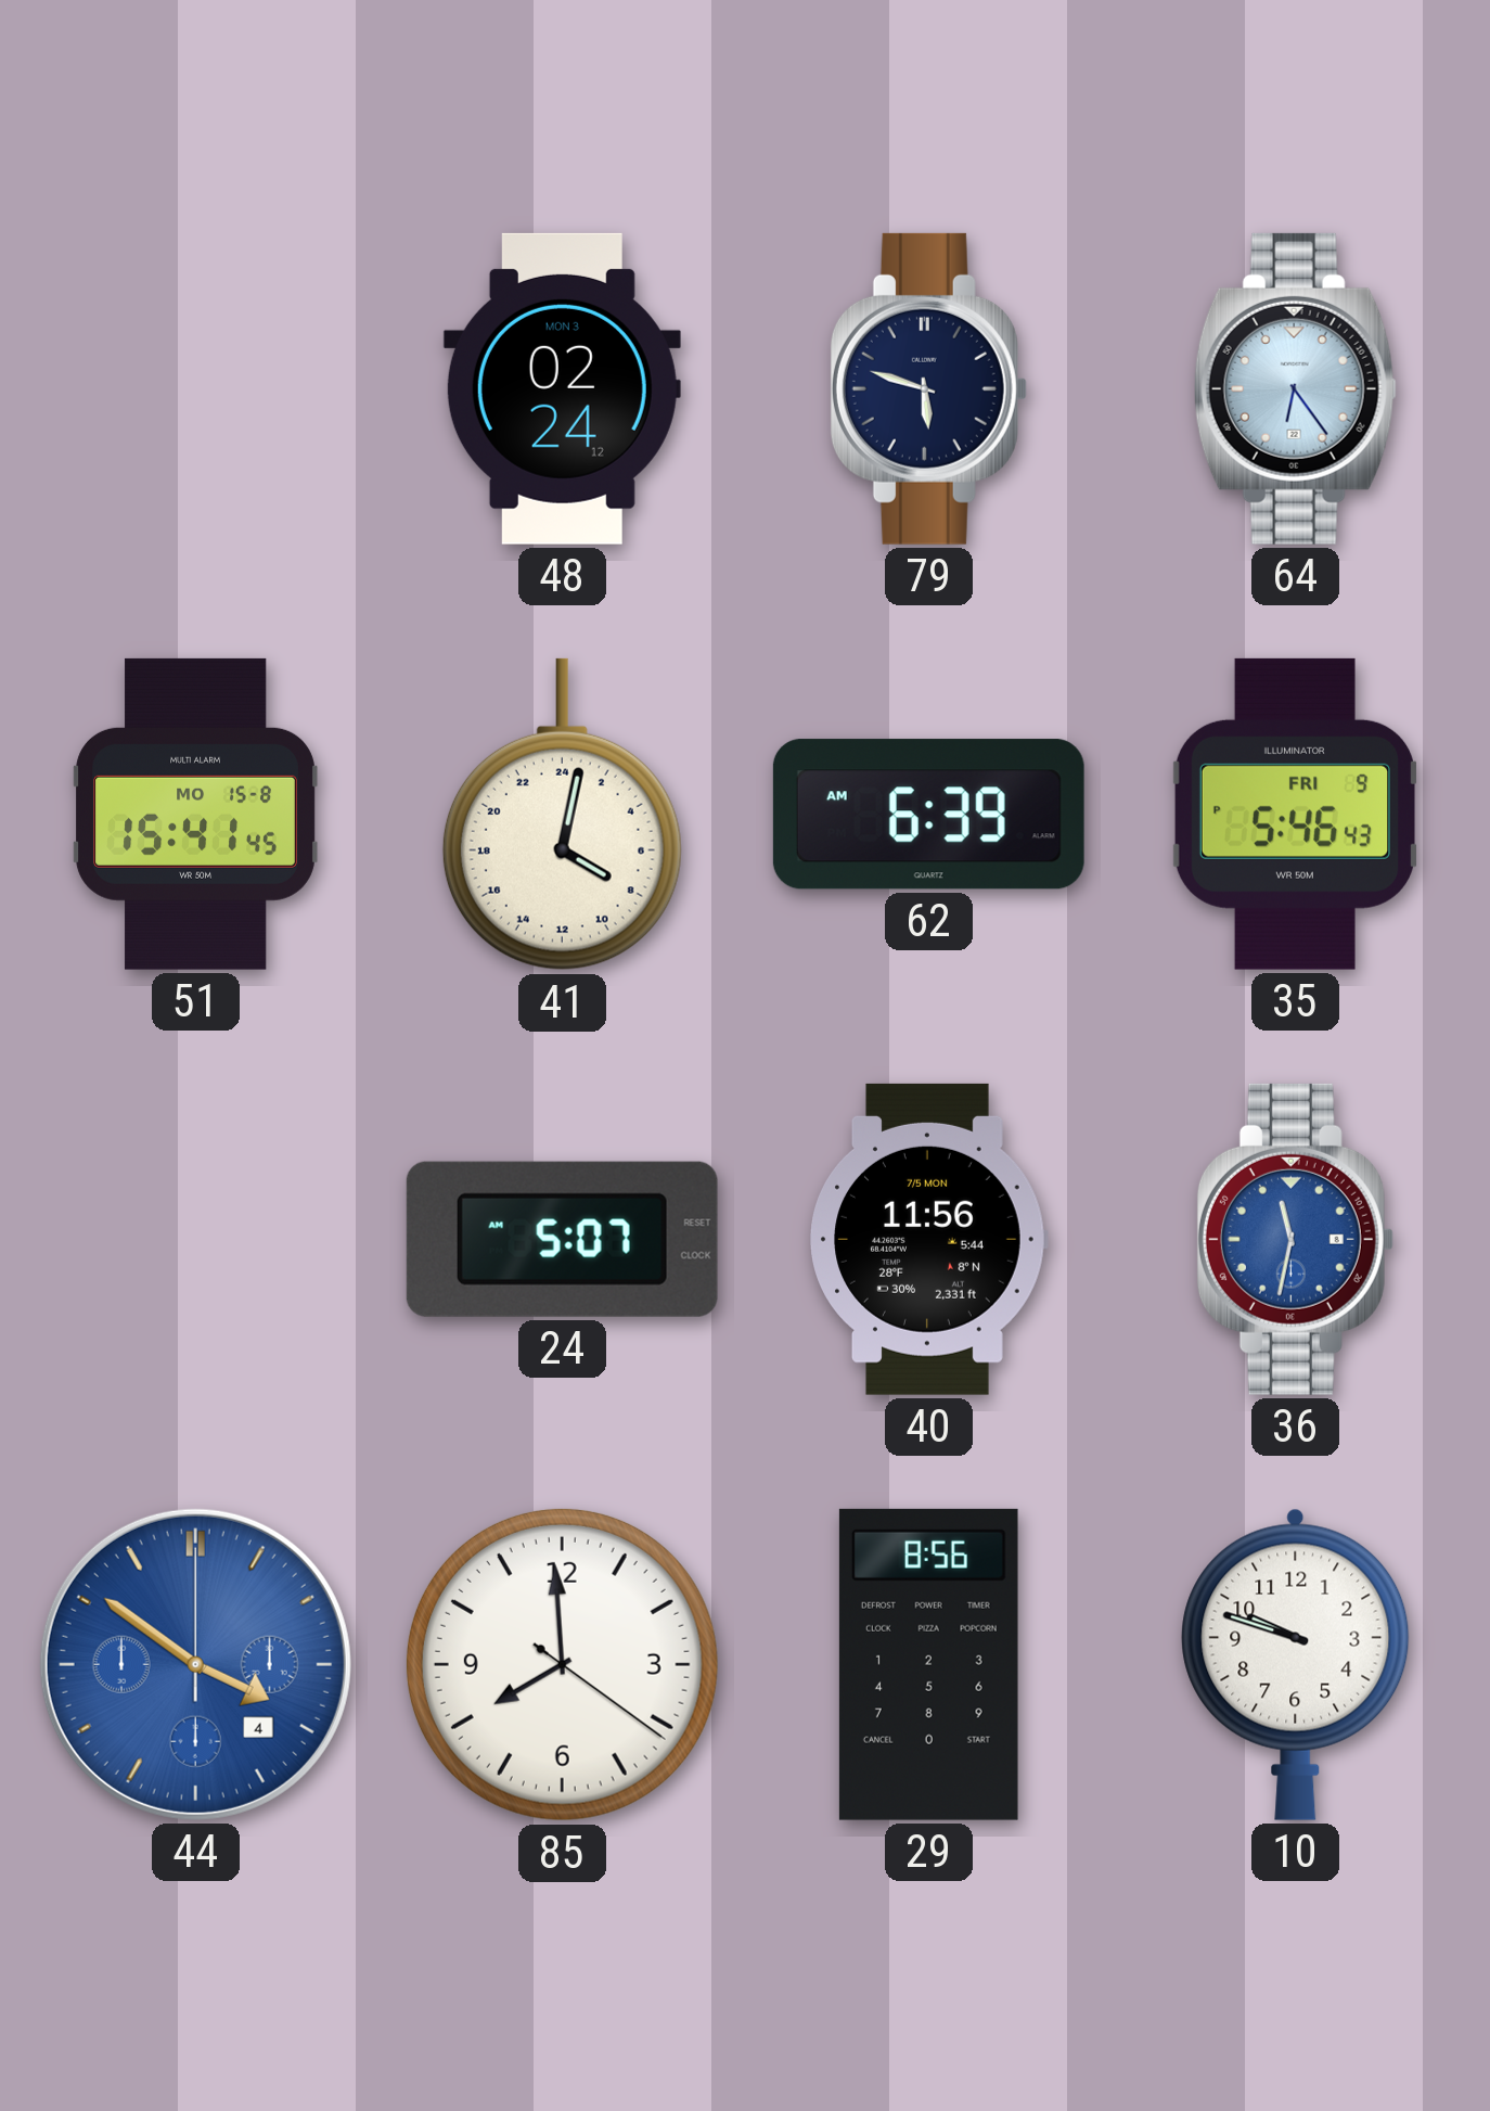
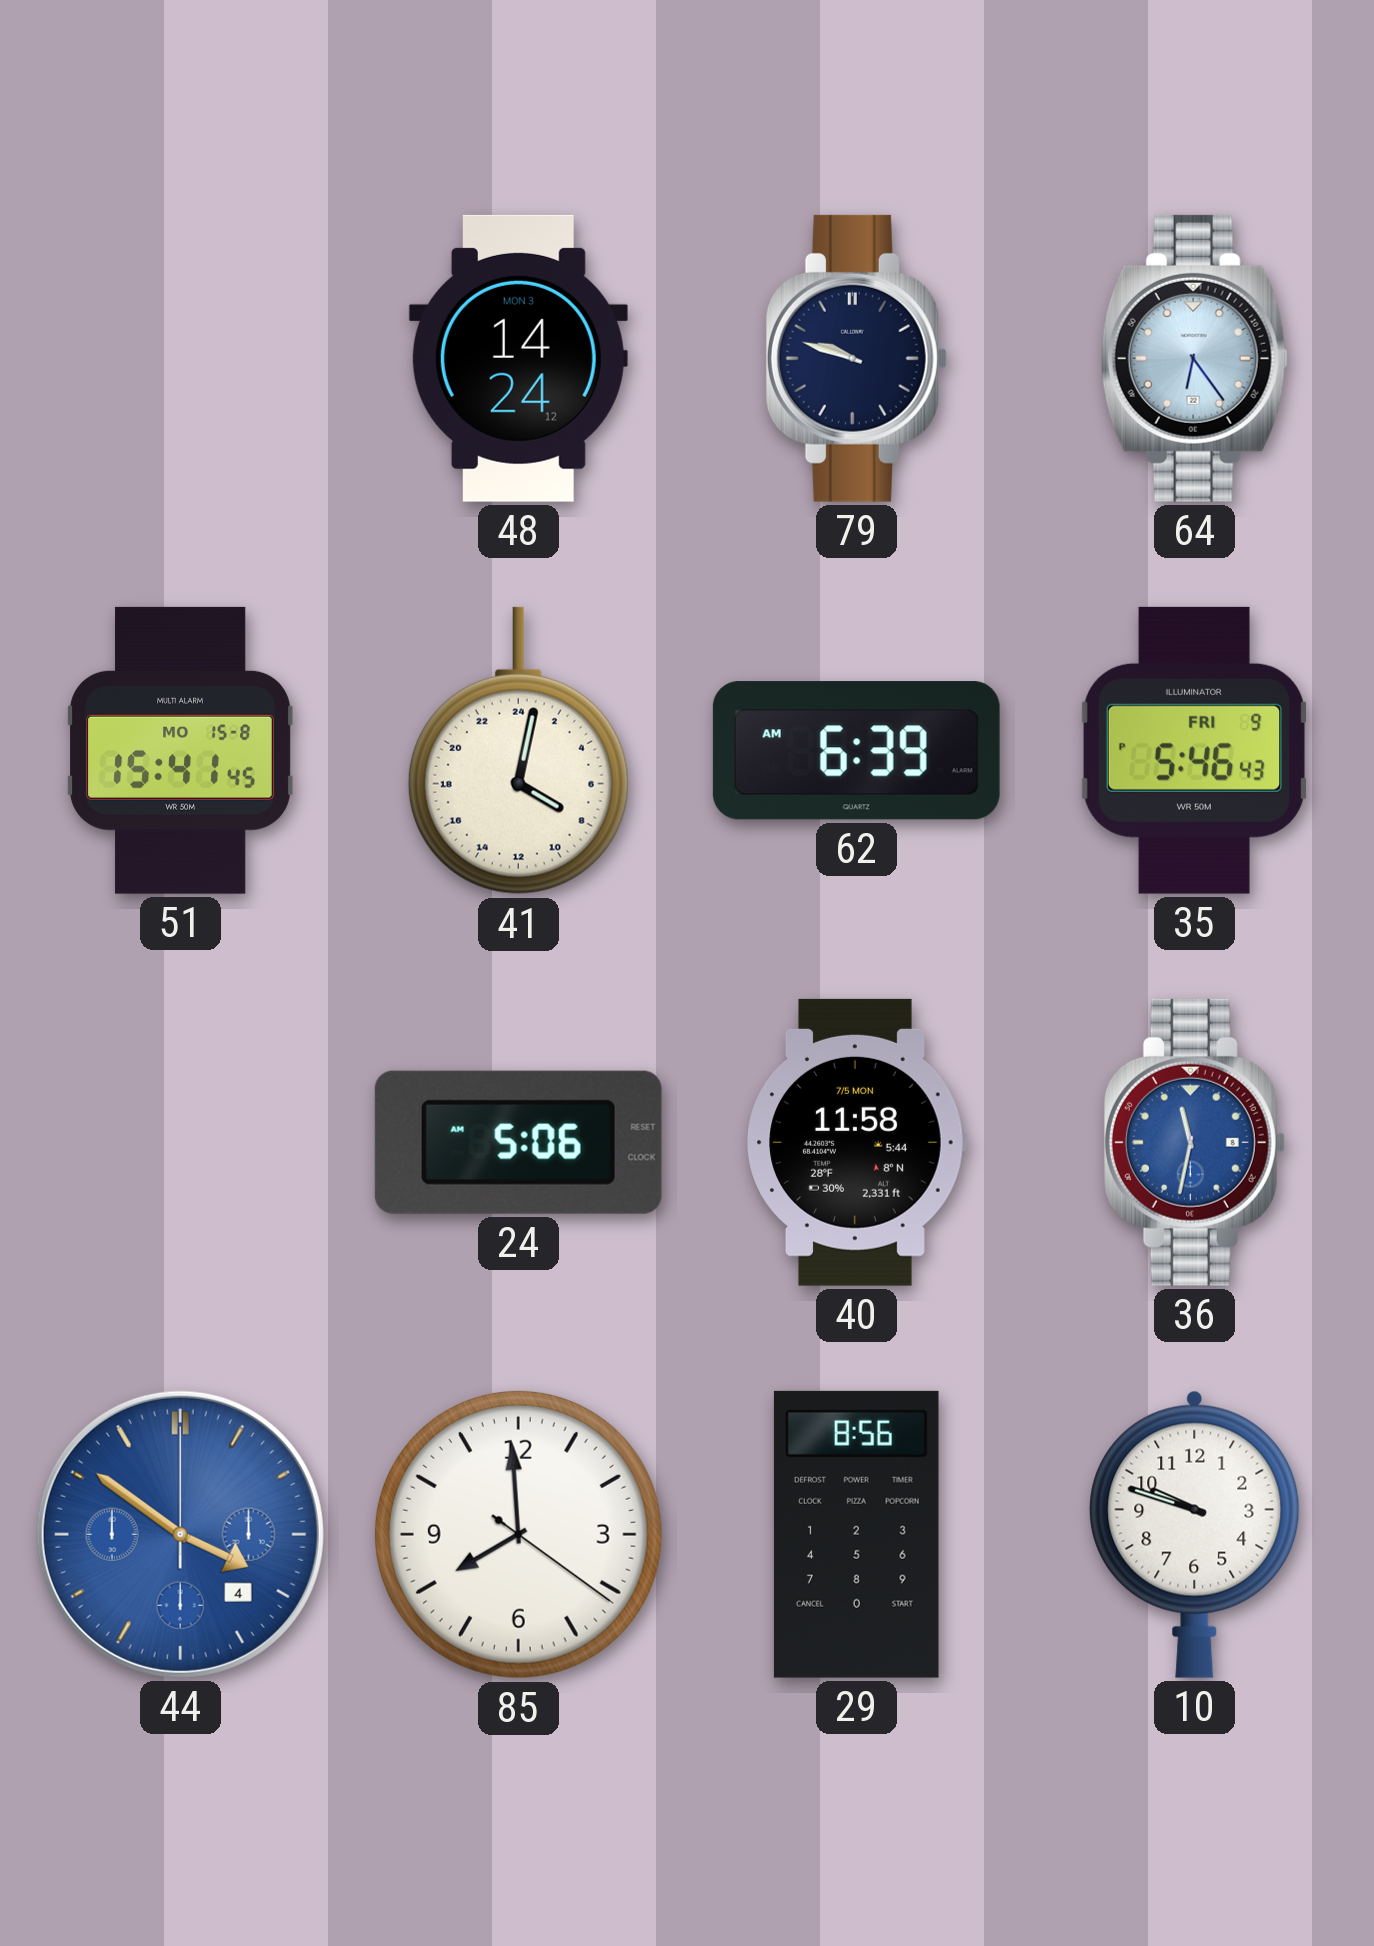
48: 02:24 -> 14:24 (518, 358)
79: 5:48 -> 9:48 (856, 358)
24: 5:07 -> 5:06 (518, 1142)
40: 11:56 -> 11:58 (856, 1142)
